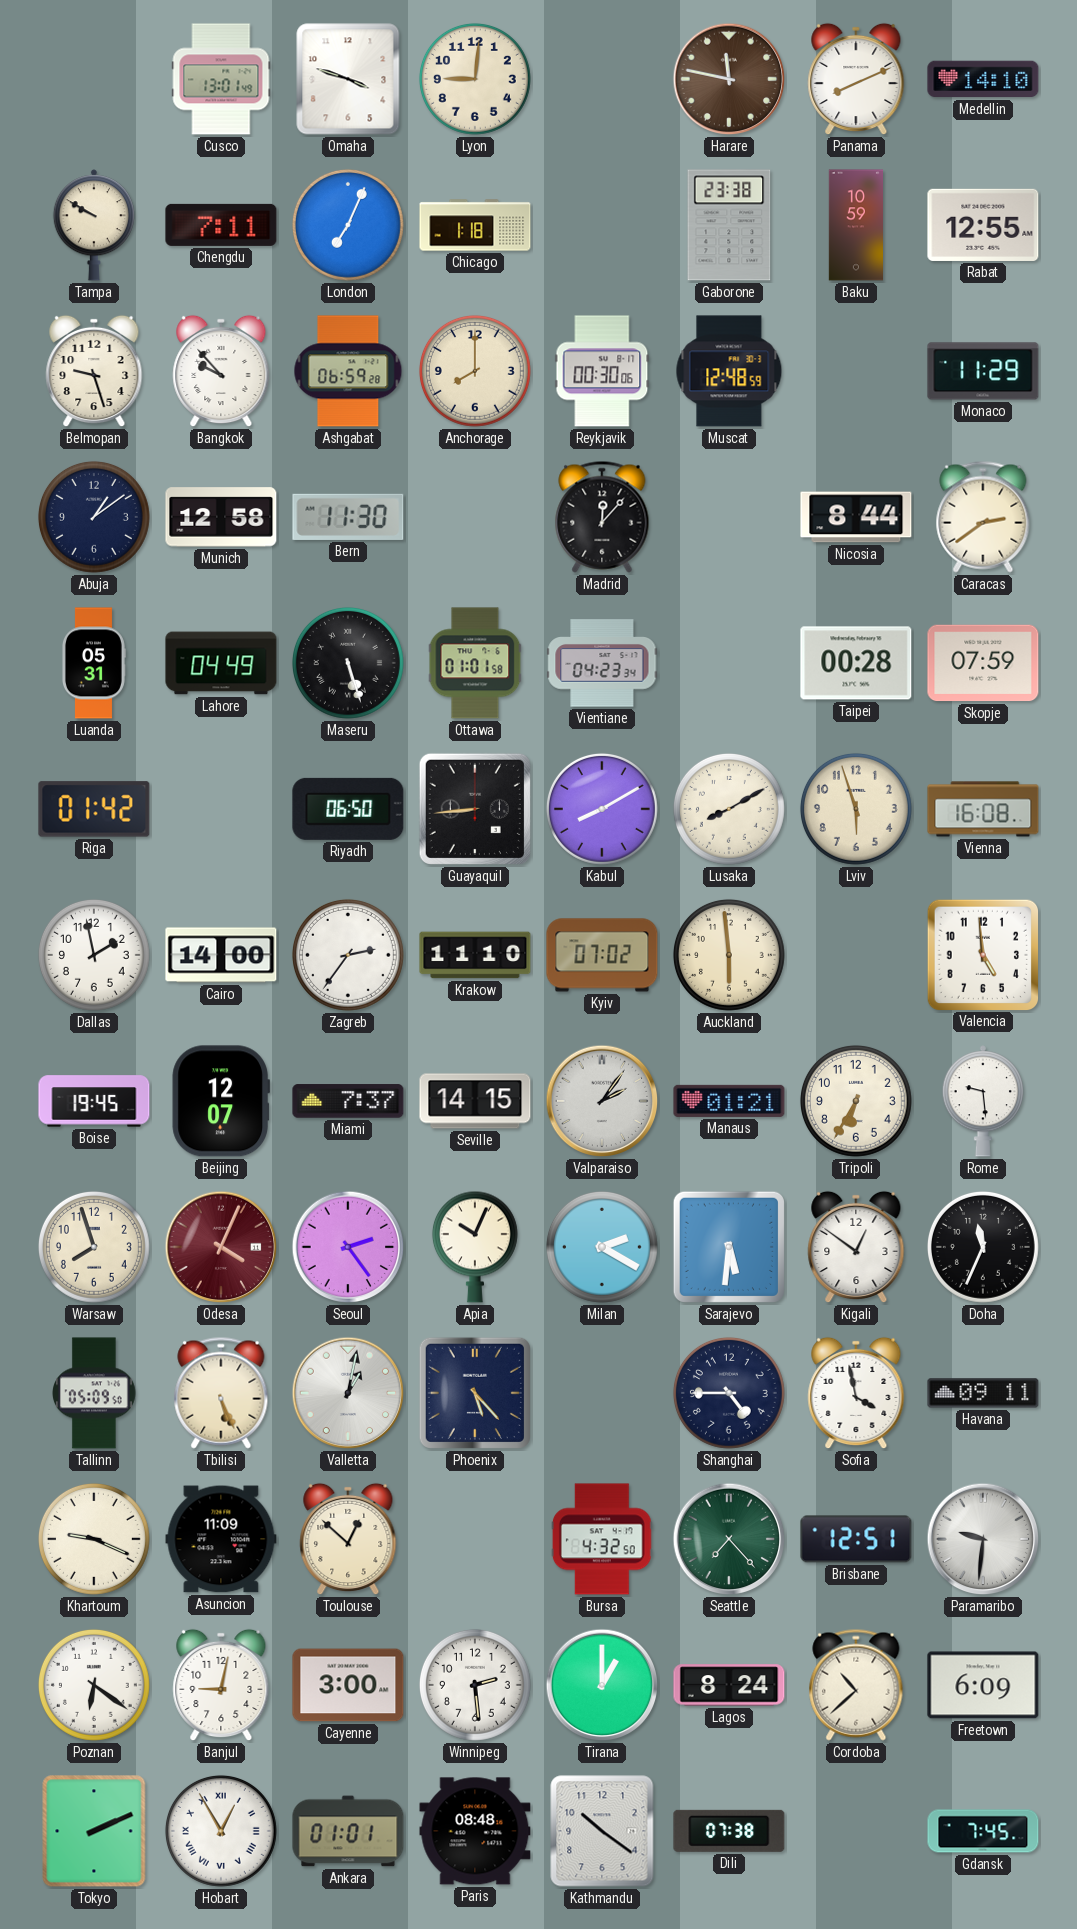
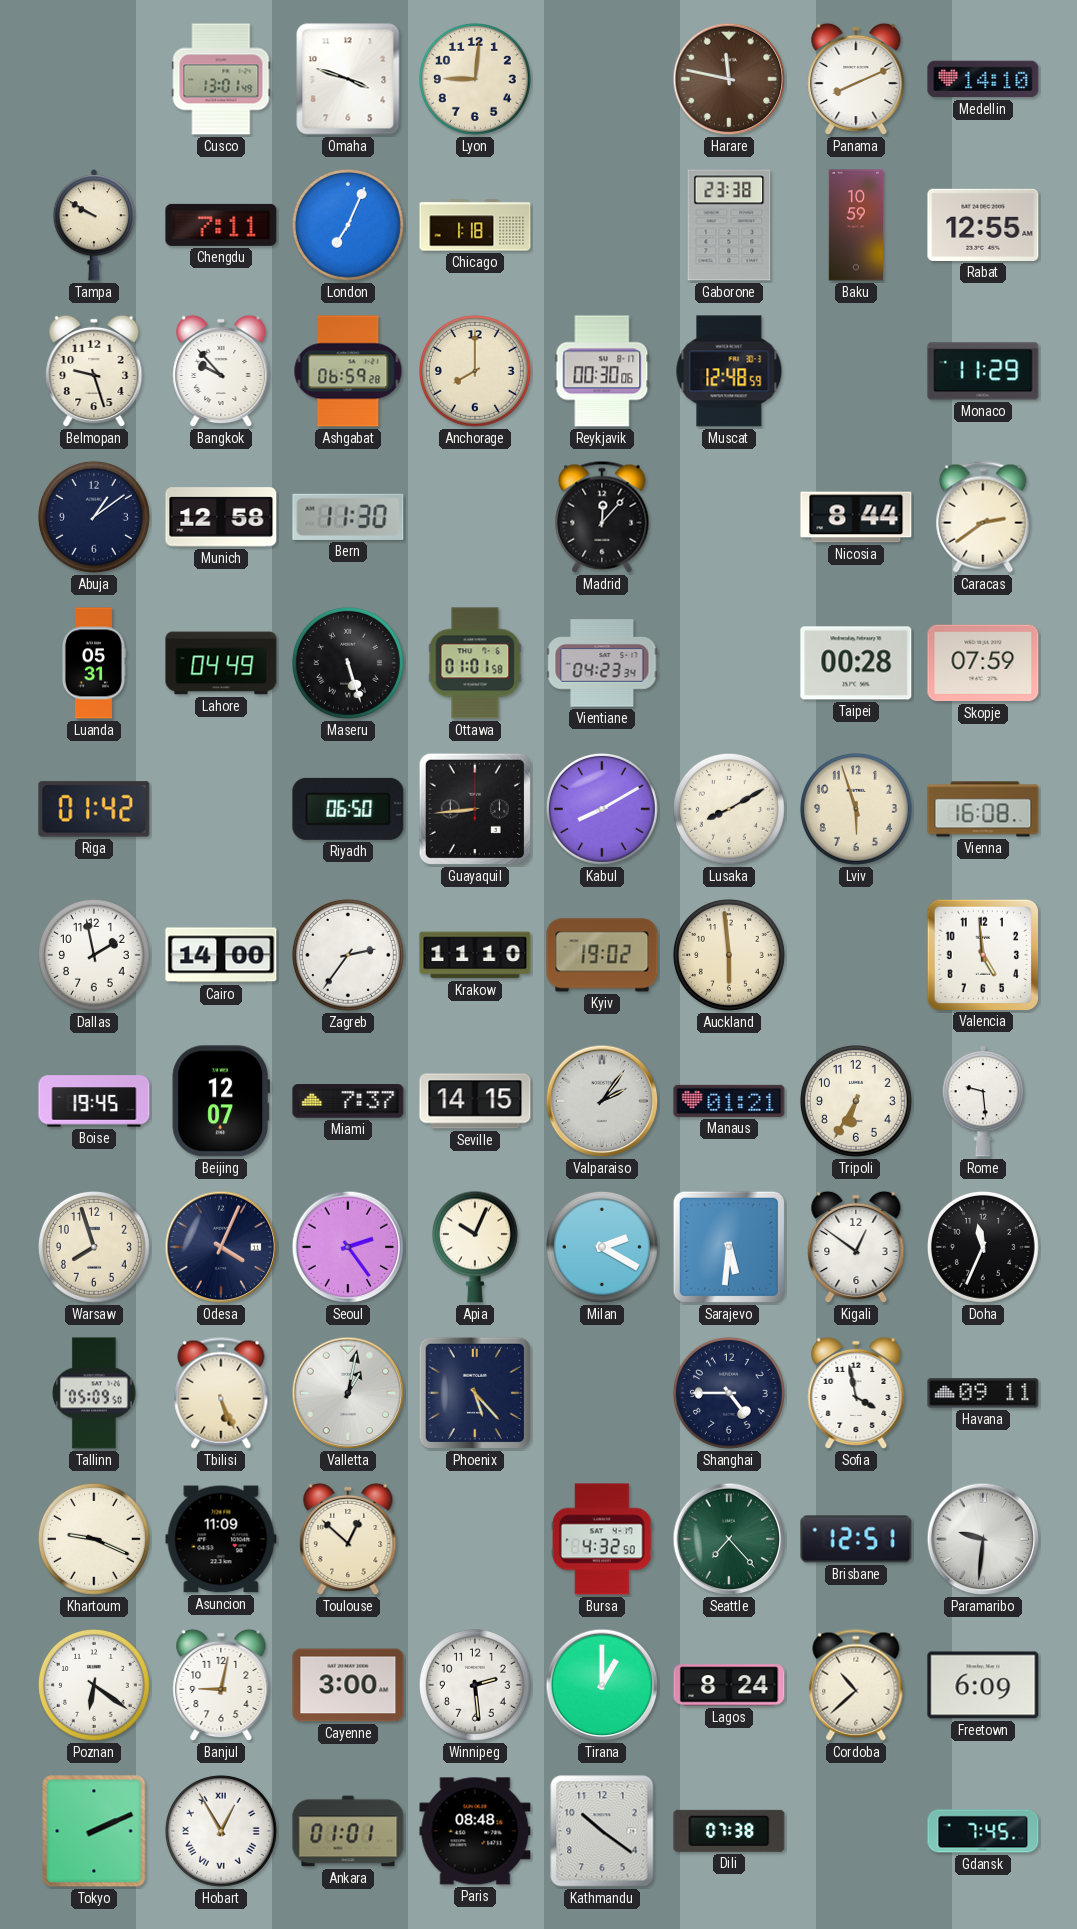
Kyiv: 07:02 -> 19:02 (602, 955)
Odesa dial: burgundy -> navy (221, 1247)
